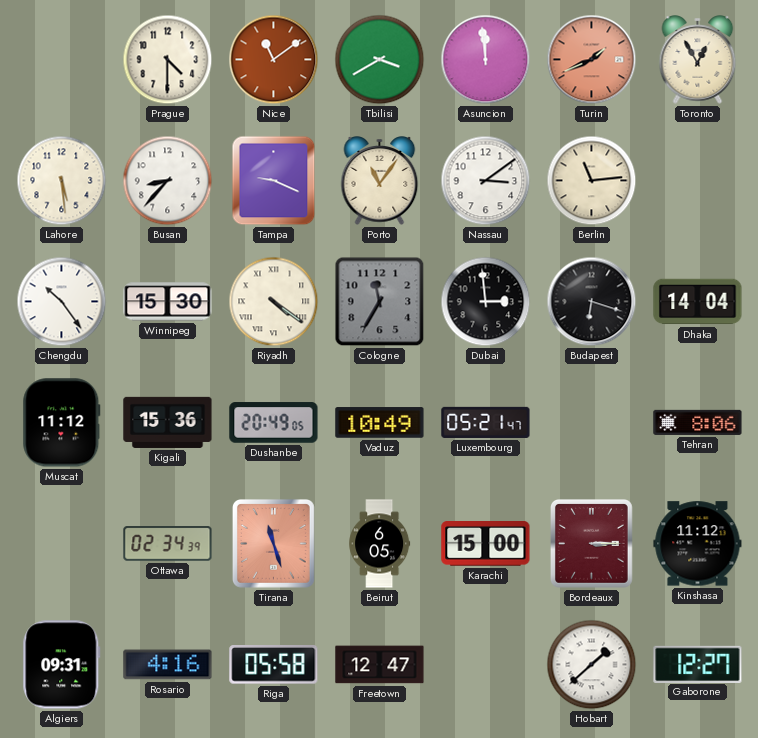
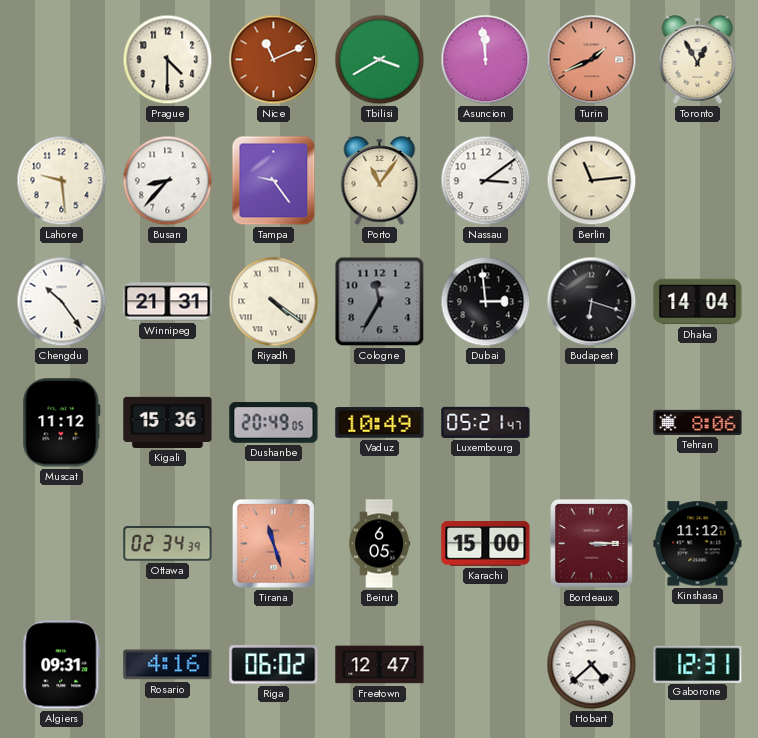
Nice: 11:09 -> 11:11 (274, 60)
Lahore: 5:29 -> 9:29 (62, 181)
Tampa: 9:19 -> 9:24 (274, 181)
Winnipeg: 15:30 -> 21:31 (168, 302)
Riga: 05:58 -> 06:02 (274, 665)
Hobart: 1:38 -> 4:38 (592, 665)
Gaborone: 12:27 -> 12:31 (698, 664)
